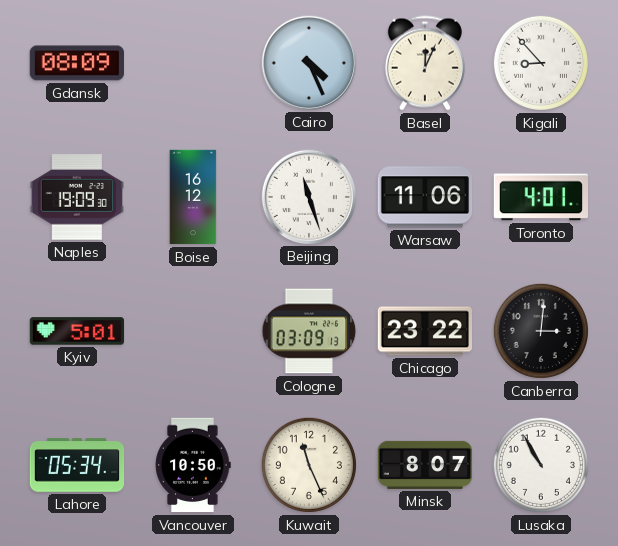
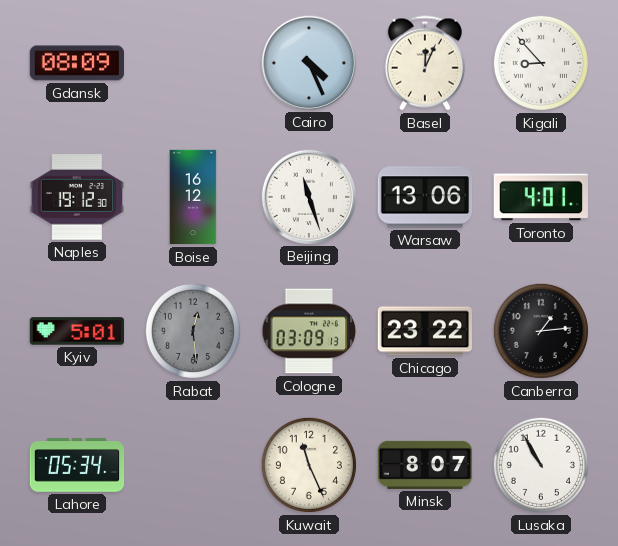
Naples: 19:09 -> 19:12 (76, 197)
Warsaw: 11:06 -> 13:06 (425, 197)
Rabat: none -> 12:29 (193, 331)
Canberra: 3:01 -> 1:14 (541, 331)
Vancouver: 10:50 -> none (193, 465)
